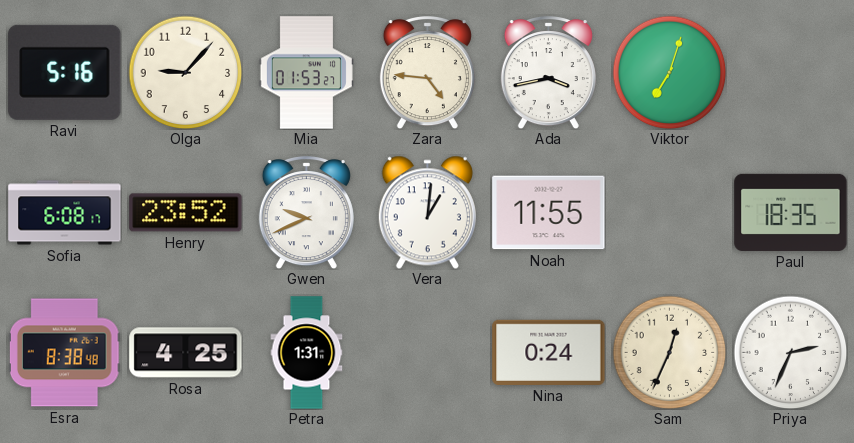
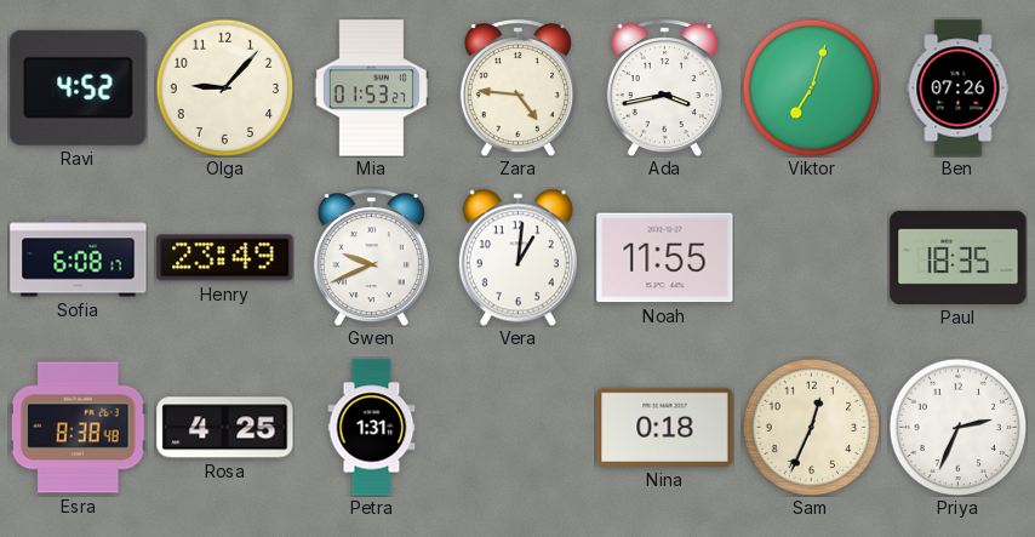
Ravi: 5:16 -> 4:52 (79, 87)
Ben: none -> 07:26 (959, 88)
Henry: 23:52 -> 23:49 (225, 258)
Nina: 0:24 -> 0:18 (665, 427)
